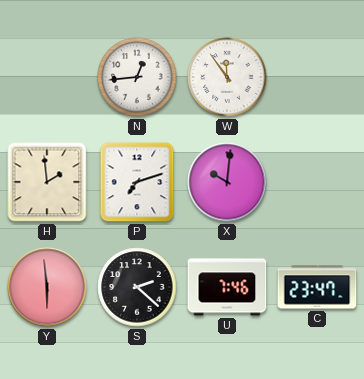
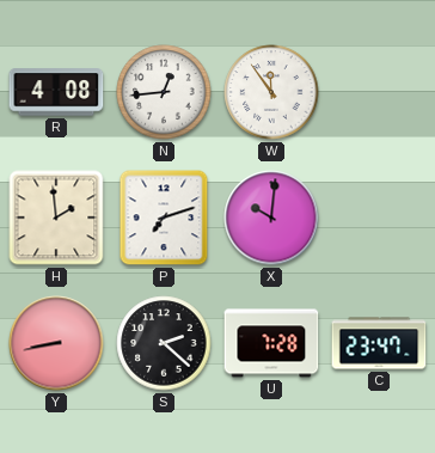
R: none -> 4:08 (56, 92)
Y: 5:59 -> 8:43 (56, 343)
U: 7:46 -> 7:28 (271, 343)
